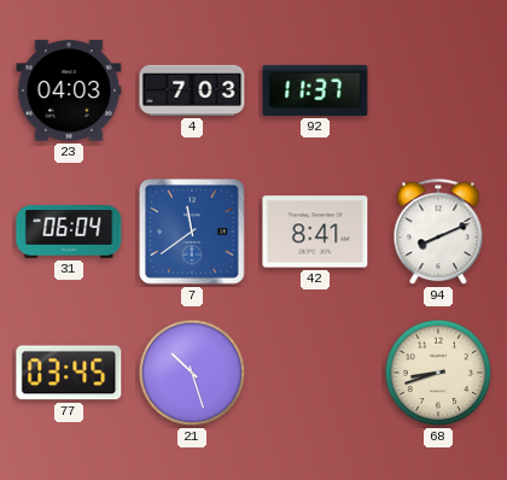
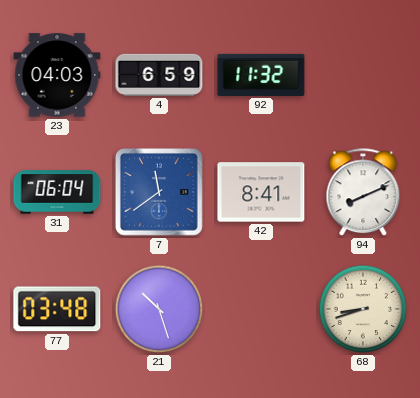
4: 7:03 -> 6:59 (159, 75)
92: 11:37 -> 11:32 (261, 75)
77: 03:45 -> 03:48 (57, 309)
